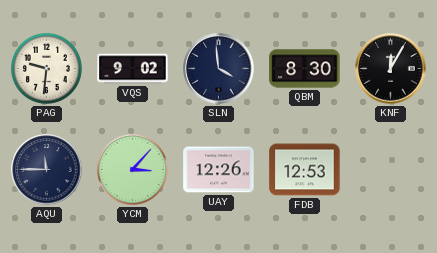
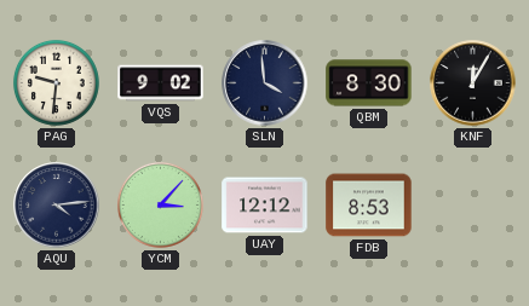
AQU: 11:45 -> 4:14 (57, 206)
UAY: 12:26 -> 12:12 (265, 206)
FDB: 12:53 -> 8:53 (369, 206)
